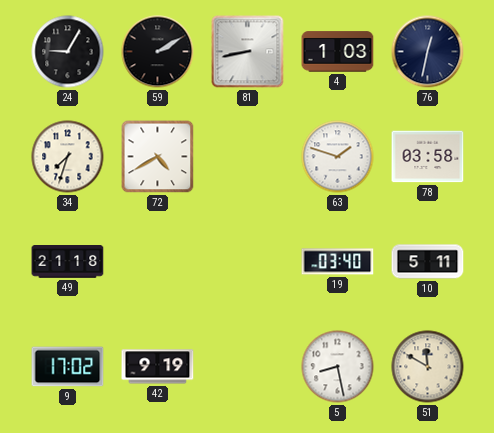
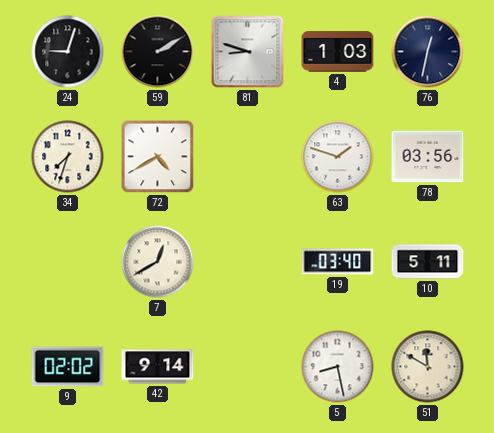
24: 9:05 -> 9:03 (68, 52)
81: 8:43 -> 8:48 (248, 52)
78: 03:58 -> 03:56 (428, 157)
49: 21:18 -> none (68, 262)
7: none -> 12:40 (158, 262)
9: 17:02 -> 02:02 (68, 367)
42: 9:19 -> 9:14 (158, 367)
